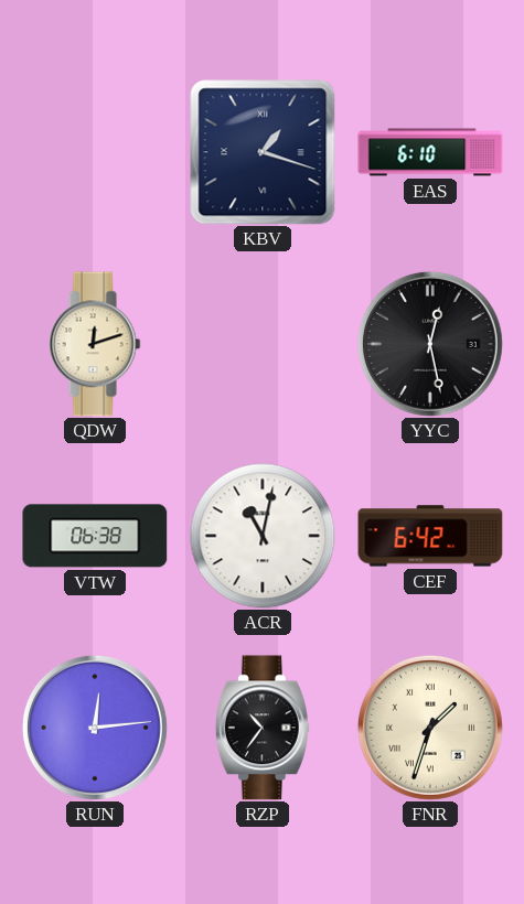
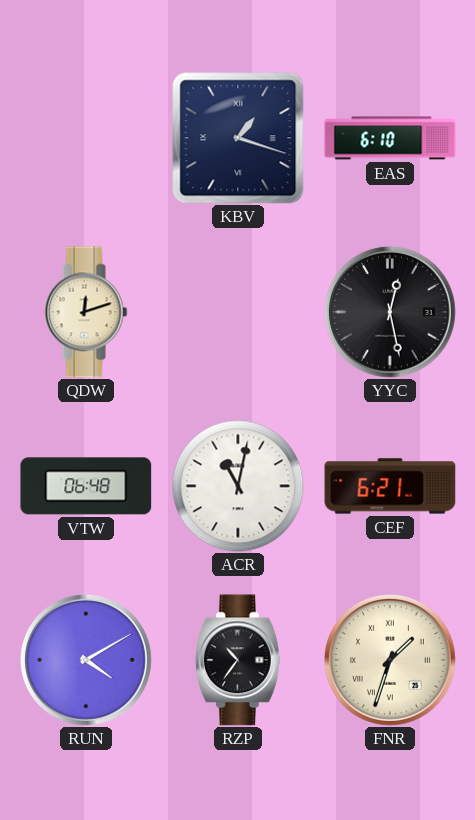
VTW: 06:38 -> 06:48 (86, 486)
CEF: 6:42 -> 6:21 (390, 486)
RUN: 12:14 -> 4:10 (86, 660)
